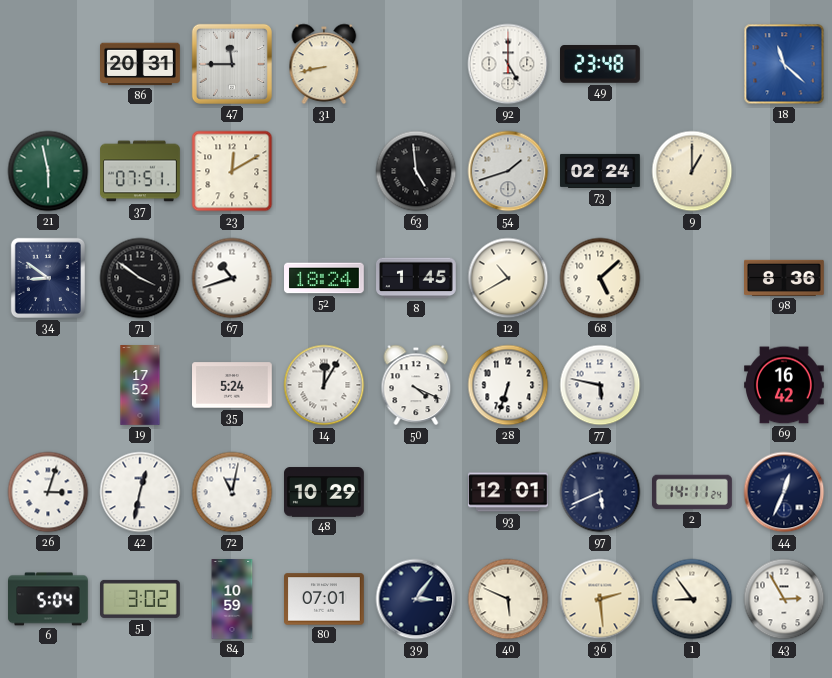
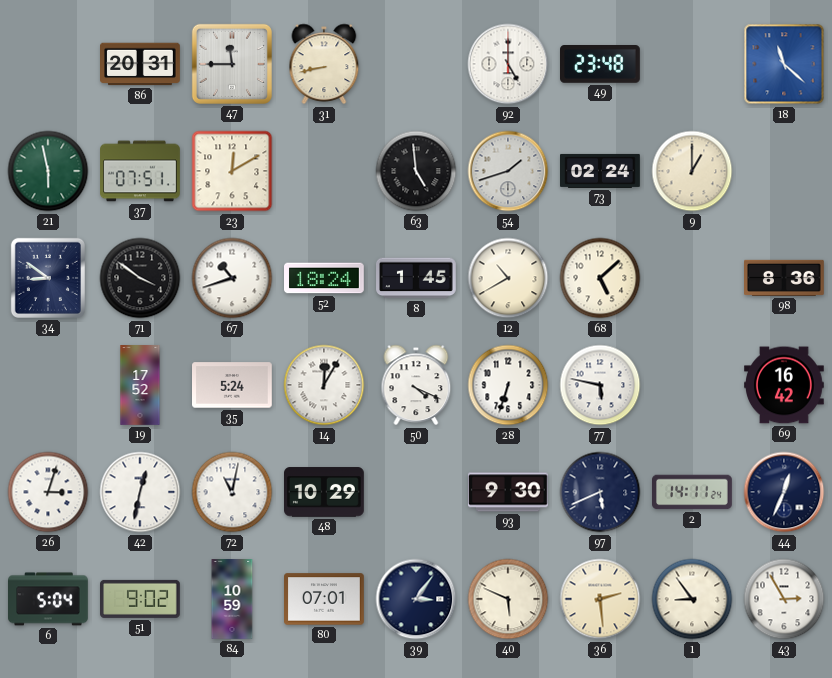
93: 12:01 -> 9:30 (509, 492)
51: 3:02 -> 9:02 (141, 599)
